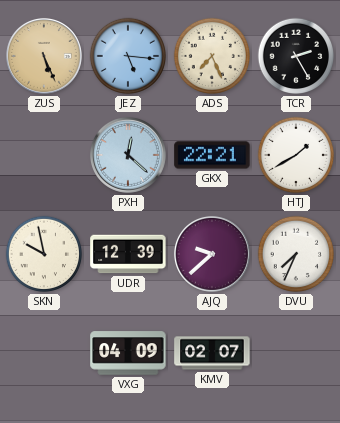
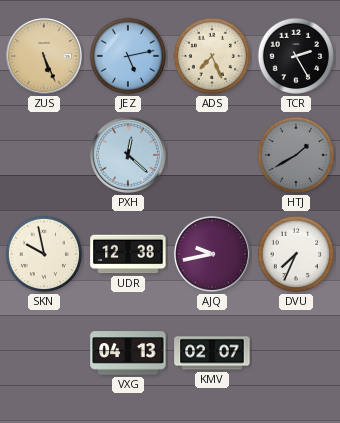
JEZ: 5:16 -> 5:13 (128, 56)
GKX: 22:21 -> none (212, 155)
HTJ dial: white -> grey (296, 155)
UDR: 12:39 -> 12:38 (128, 254)
AJQ: 9:38 -> 9:43 (212, 254)
VXG: 04:09 -> 04:13 (128, 353)
